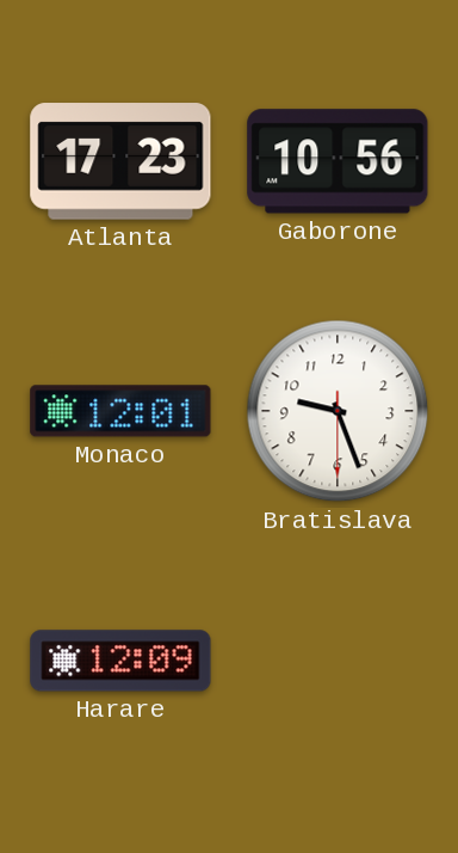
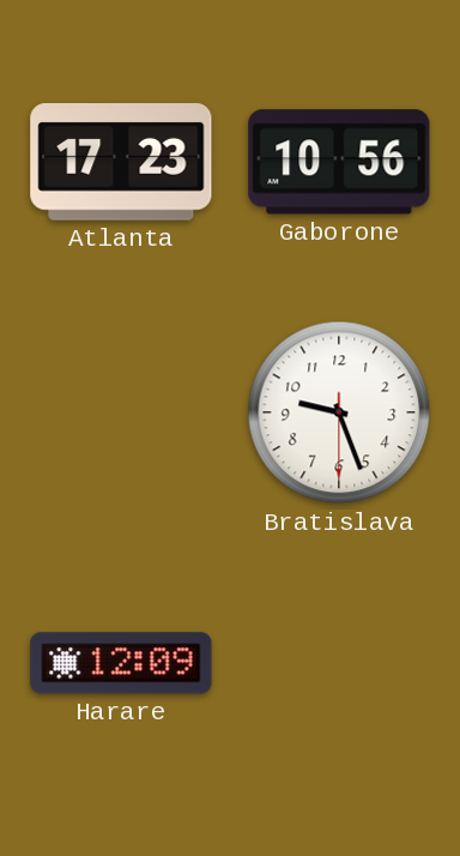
Monaco: 12:01 -> none (120, 411)
